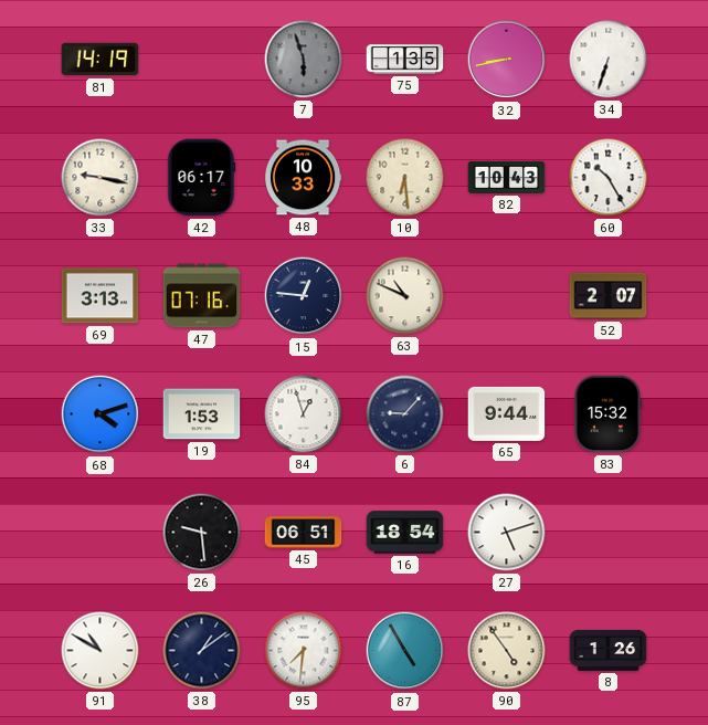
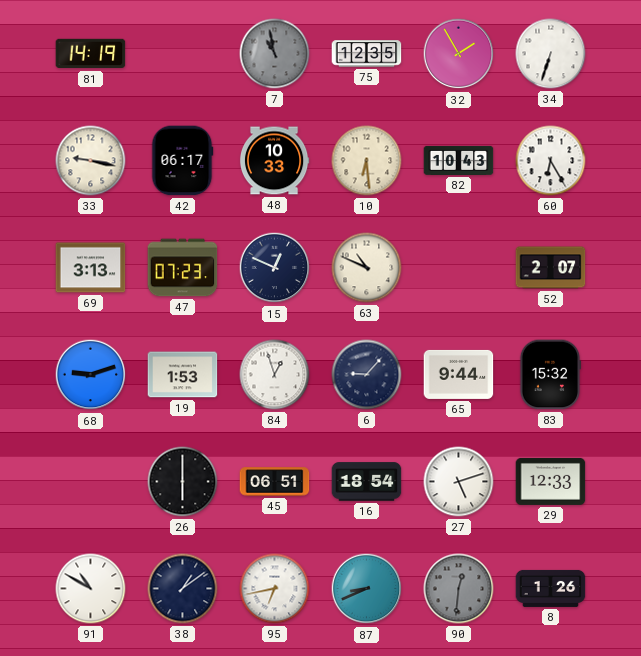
7: 5:57 -> 10:58 (275, 54)
75: 1:35 -> 12:35 (367, 54)
32: 8:43 -> 1:55 (459, 54)
60: 10:25 -> 6:25 (551, 161)
47: 07:16 -> 07:23 (183, 268)
15: 12:46 -> 12:49 (275, 268)
68: 4:12 -> 9:12 (91, 375)
26: 9:29 -> 6:00 (183, 482)
29: none -> 12:33 (551, 481)
95: 7:31 -> 6:43 (275, 589)
87: 4:55 -> 8:41 (367, 589)
90: 4:54 -> 12:31 (459, 589)
90 dial: cream -> grey (459, 589)
